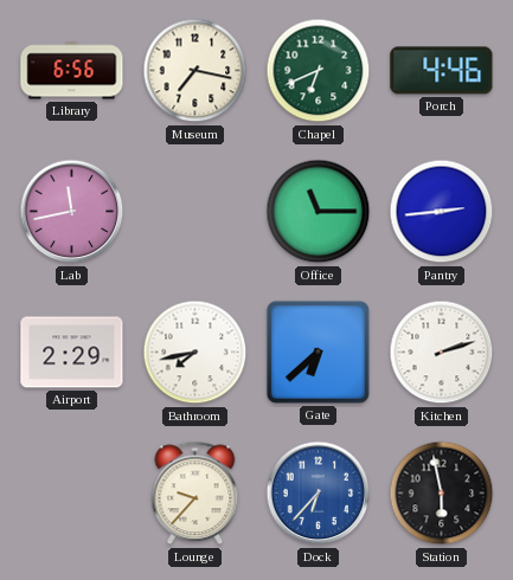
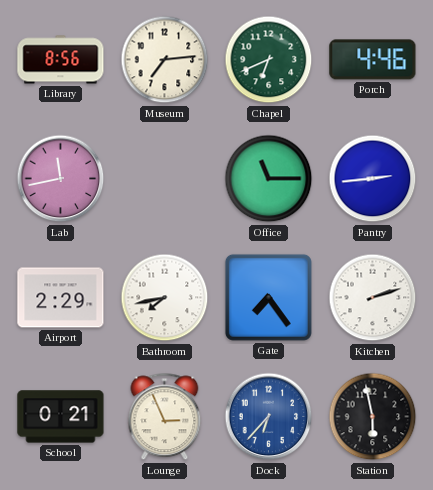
Library: 6:56 -> 8:56 (61, 60)
Museum: 7:17 -> 7:14 (165, 60)
Gate: 6:38 -> 7:24 (268, 297)
School: none -> 0:21 (61, 417)
Lounge: 9:37 -> 2:56 (165, 417)
